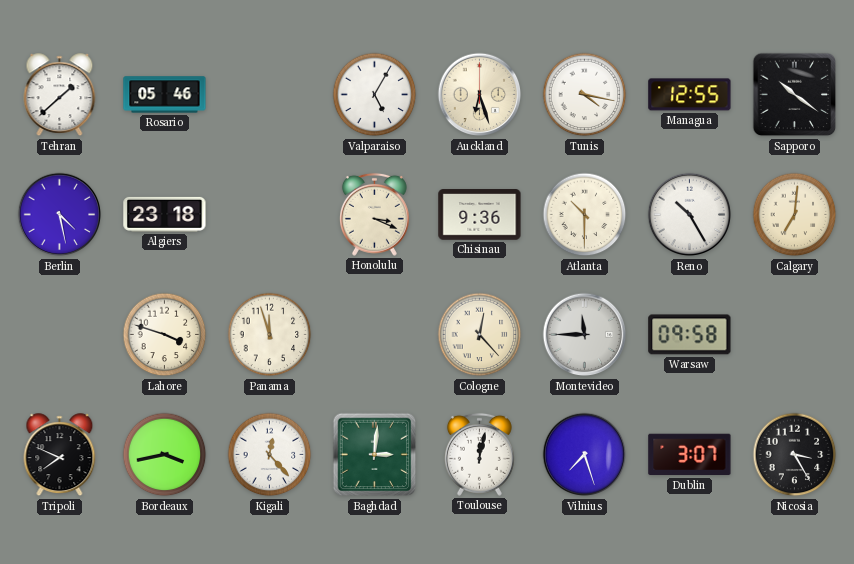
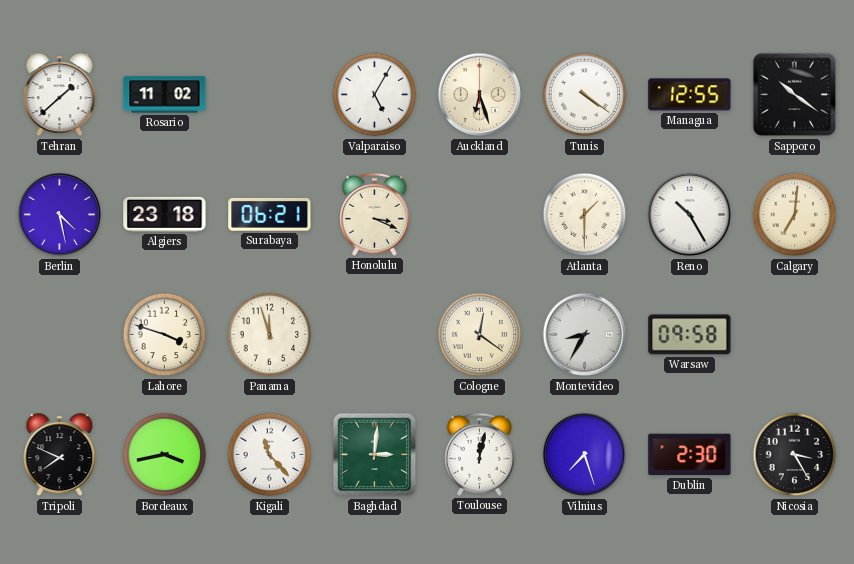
Rosario: 05:46 -> 11:02 (165, 95)
Tunis: 4:17 -> 4:21 (585, 95)
Surabaya: none -> 06:21 (270, 215)
Chisinau: 9:36 -> none (480, 215)
Atlanta: 10:30 -> 1:30 (585, 215)
Cologne: 12:23 -> 12:21 (480, 335)
Montevideo: 11:45 -> 8:35 (585, 335)
Kigali: 12:23 -> 11:23 (270, 455)
Dublin: 3:07 -> 2:30 (690, 455)
